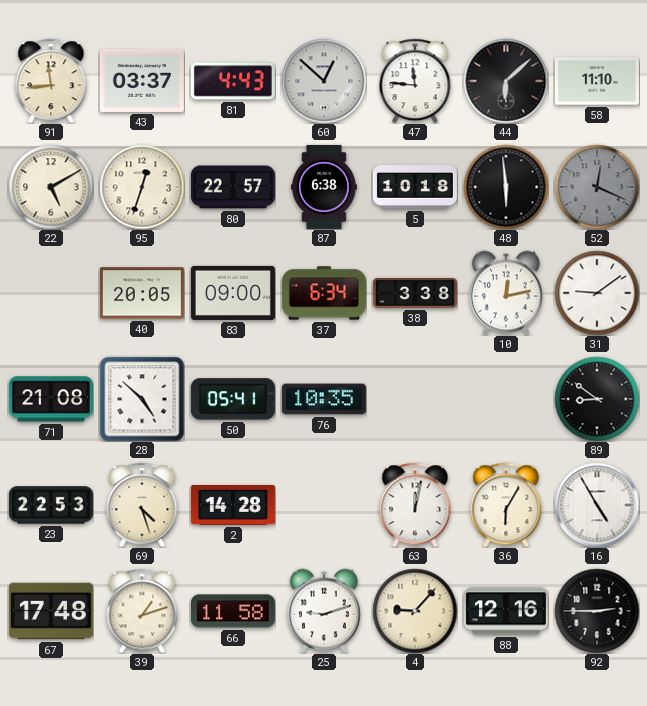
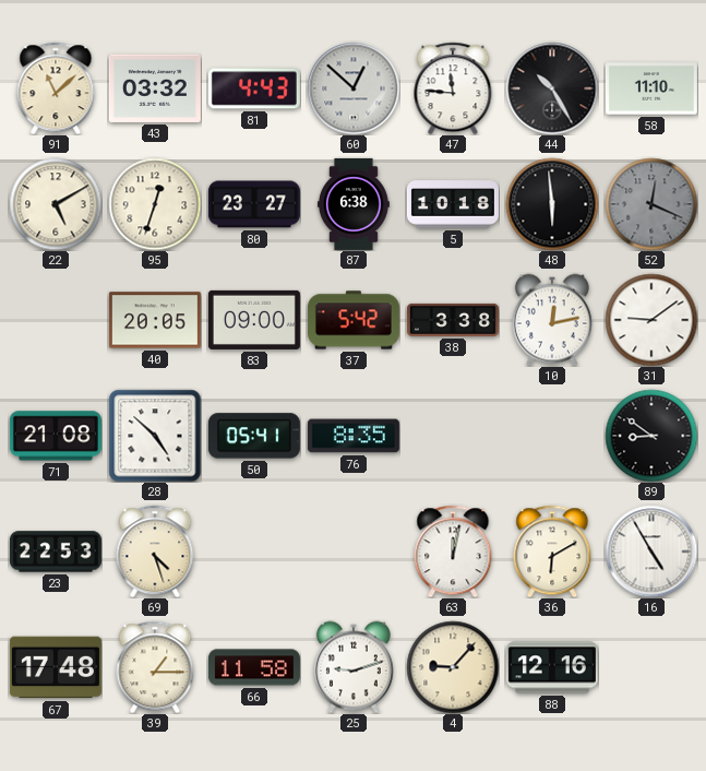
91: 11:44 -> 11:08 (56, 88)
43: 03:37 -> 03:32 (155, 88)
44: 6:08 -> 10:25 (552, 88)
80: 22:57 -> 23:27 (254, 204)
37: 6:34 -> 5:42 (354, 320)
76: 10:35 -> 8:35 (354, 436)
2: 14:28 -> none (233, 505)
36: 6:05 -> 6:10 (552, 551)
39: 1:12 -> 1:15 (155, 667)
92: 2:45 -> none (597, 611)
